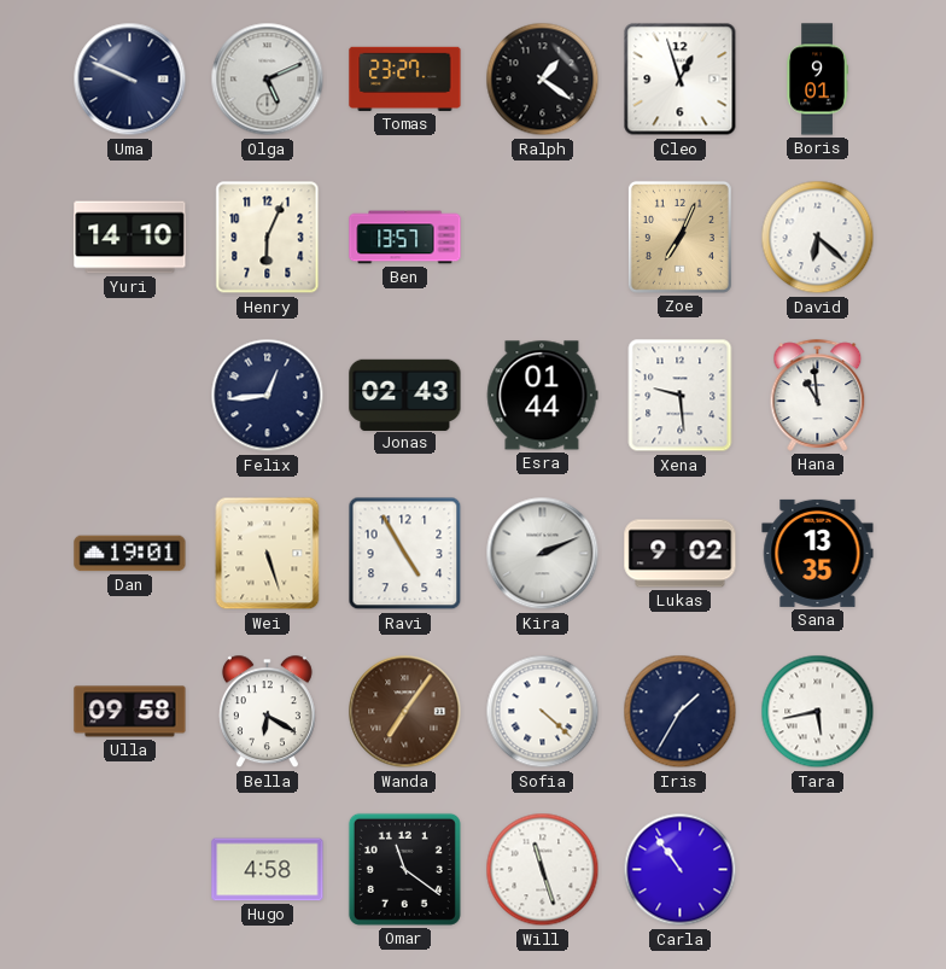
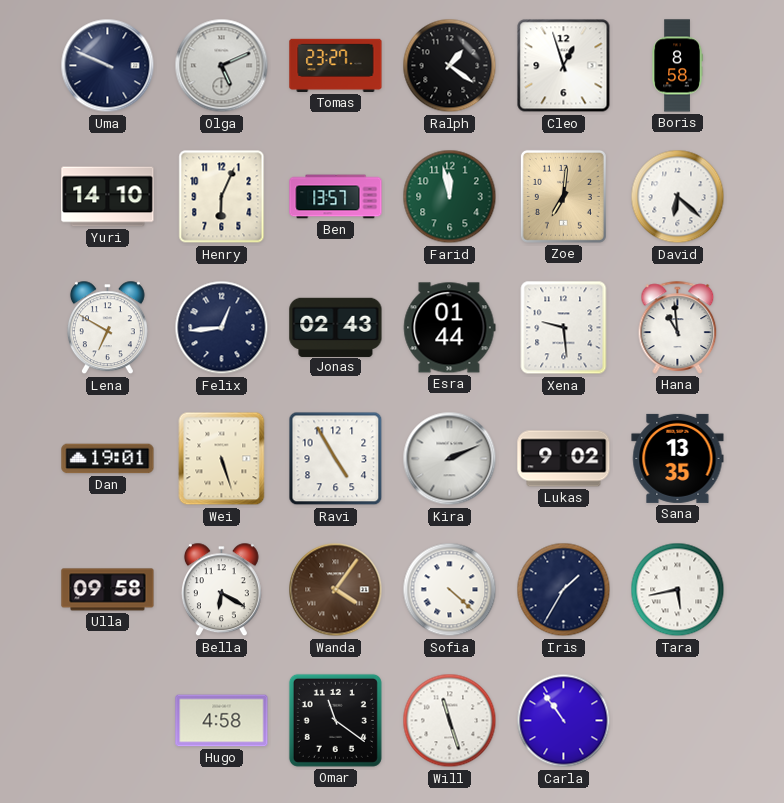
Boris: 9:01 -> 8:58 (677, 66)
Farid: none -> 11:58 (450, 197)
Zoe: 7:04 -> 7:01 (563, 196)
Lena: none -> 6:50 (107, 328)
Wanda: 7:06 -> 4:06 (336, 590)
